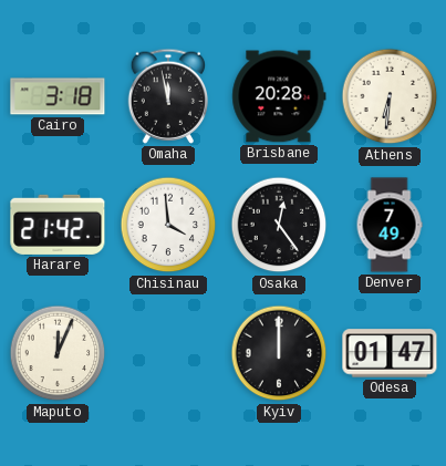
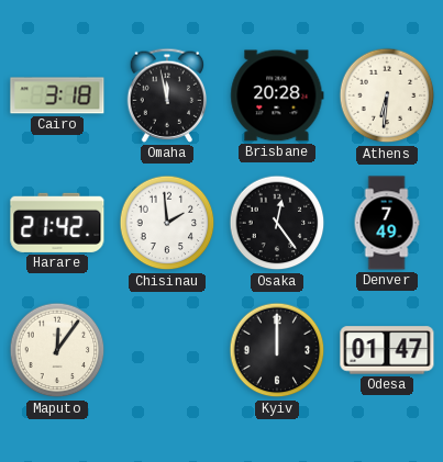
Chisinau: 3:59 -> 1:59 (167, 223)
Maputo: 12:04 -> 12:06 (57, 350)
